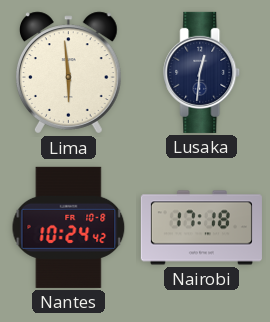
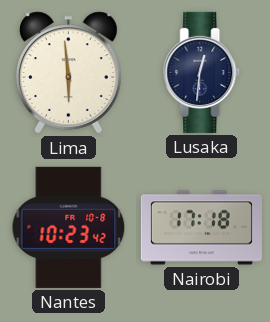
Nantes: 10:24 -> 10:23 (69, 227)
